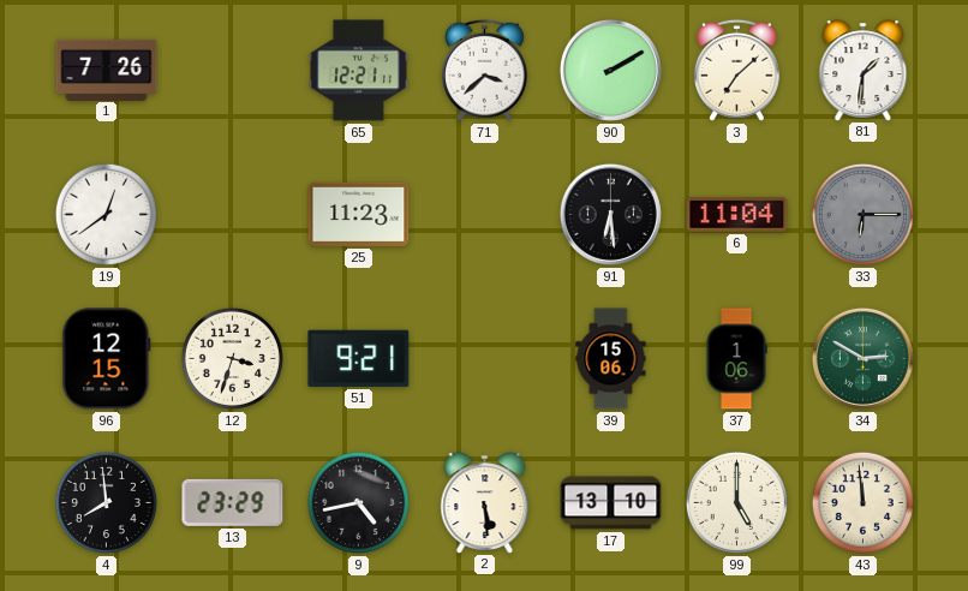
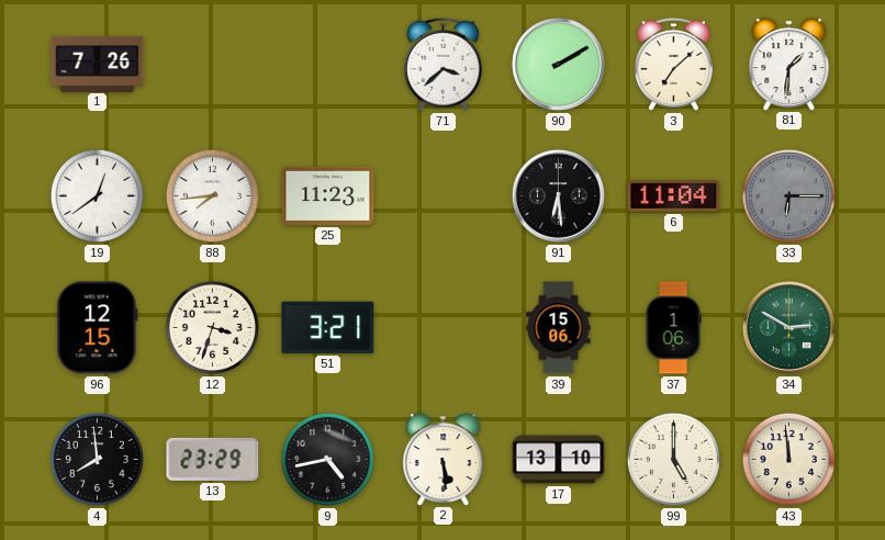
65: 12:21 -> none (358, 71)
88: none -> 7:44 (212, 195)
51: 9:21 -> 3:21 (328, 327)
